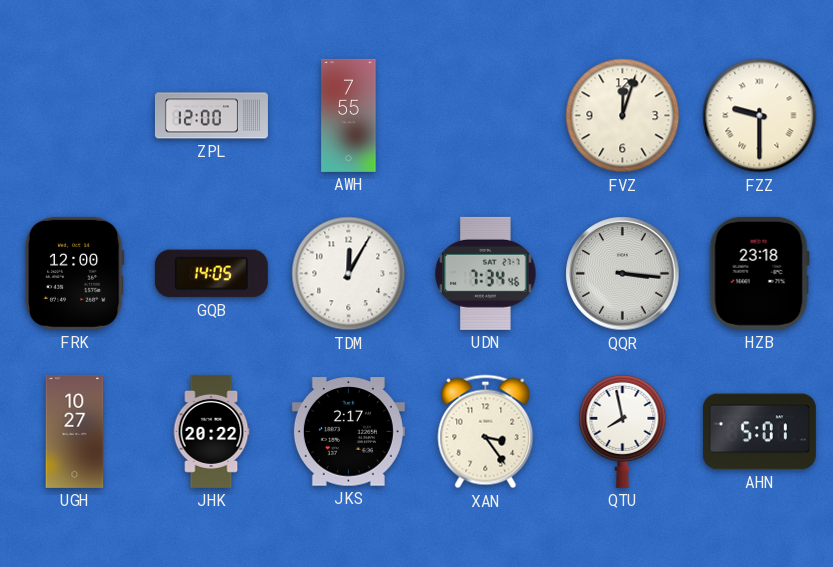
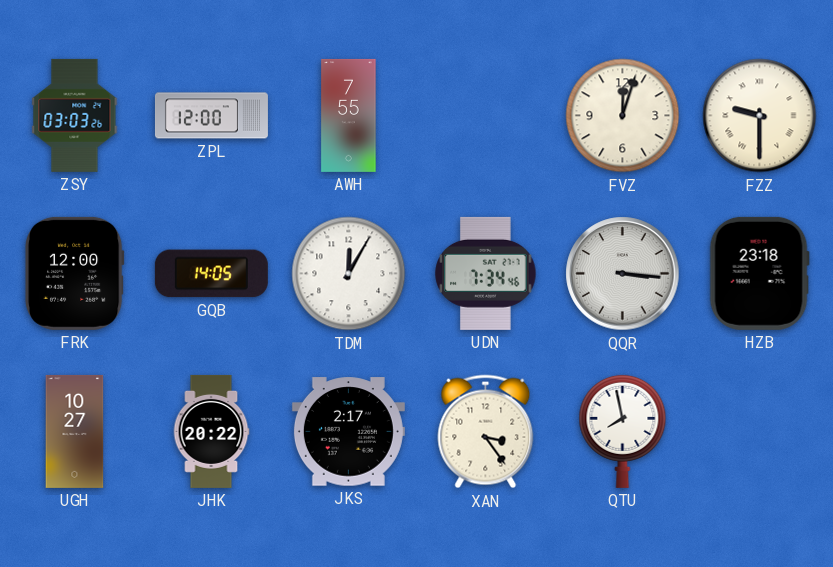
ZSY: none -> 03:03 (75, 115)
AHN: 5:01 -> none (759, 432)
